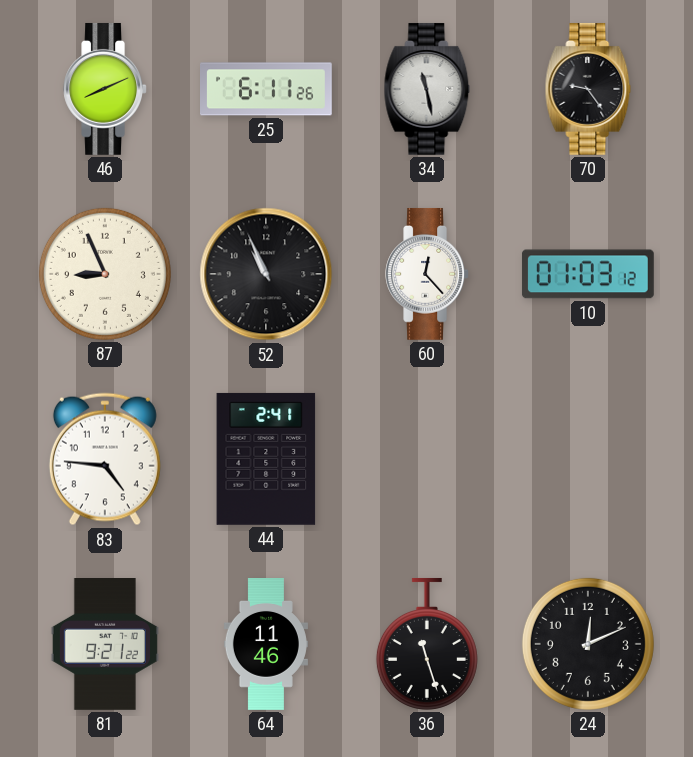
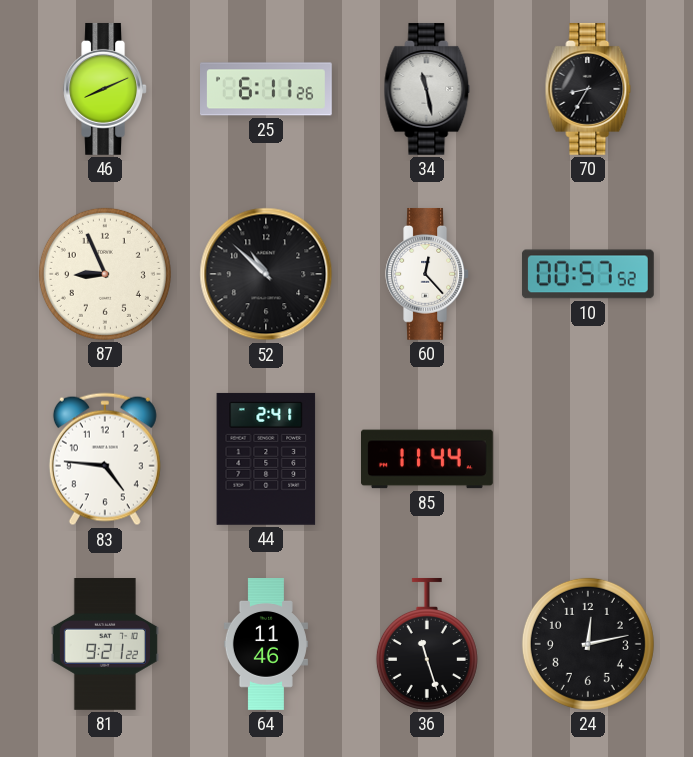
70: 9:24 -> 8:35 (588, 89)
52: 10:56 -> 10:52 (266, 274)
10: 01:03 -> 00:57 (588, 274)
85: none -> 11:44 (428, 459)
24: 12:11 -> 12:13 (588, 644)
